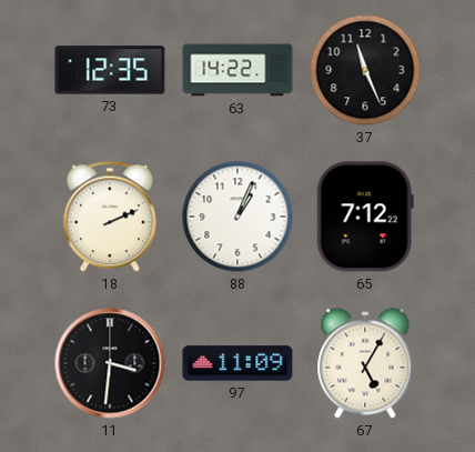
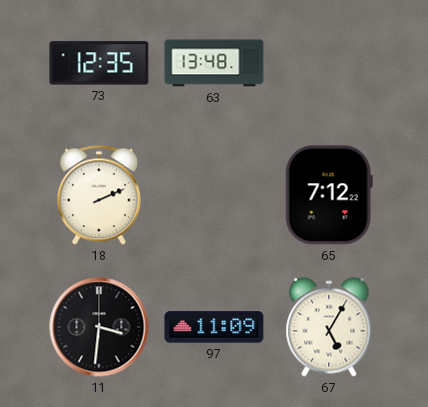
63: 14:22 -> 13:48 (214, 63)
37: 11:26 -> none (365, 70)
88: 1:04 -> none (238, 217)
